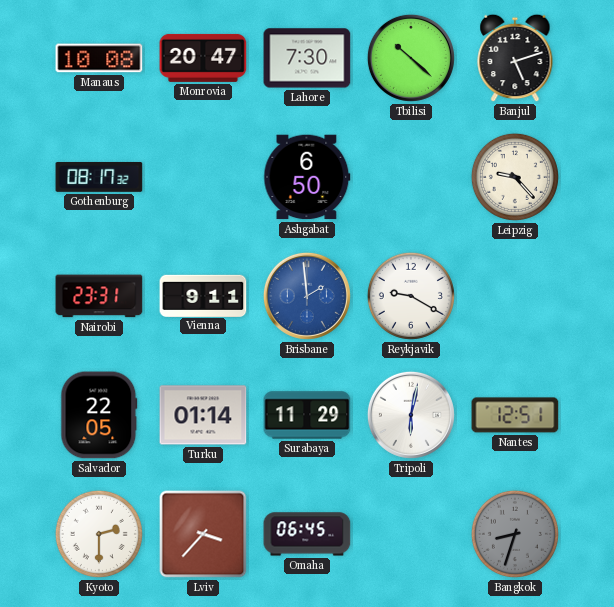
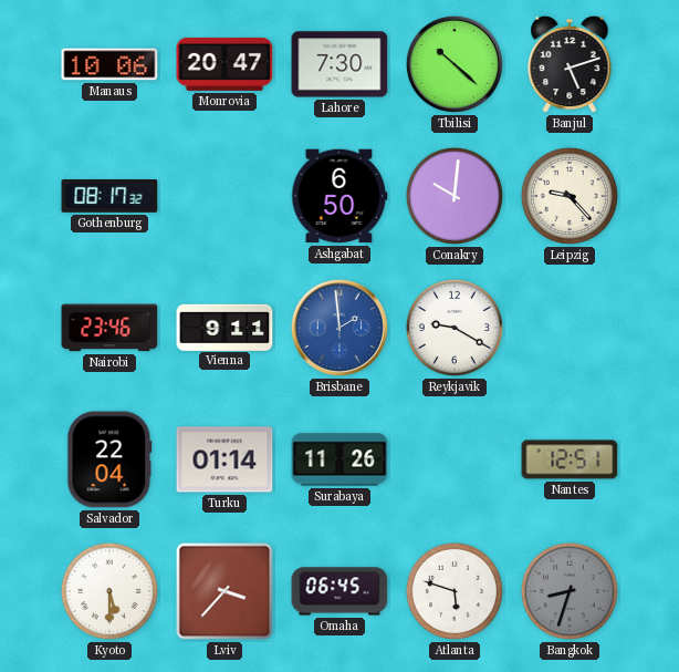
Manaus: 10:08 -> 10:06 (109, 64)
Conakry: none -> 10:01 (455, 196)
Nairobi: 23:31 -> 23:46 (109, 328)
Salvador: 22:05 -> 22:04 (109, 459)
Surabaya: 11:29 -> 11:26 (339, 459)
Tripoli: 6:02 -> none (411, 415)
Kyoto: 2:30 -> 5:30 (109, 591)
Atlanta: none -> 5:48 (455, 591)
